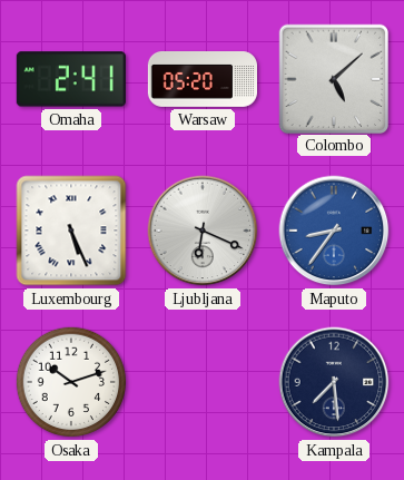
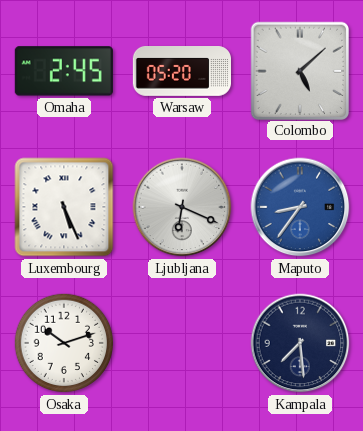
Omaha: 2:41 -> 2:45 (64, 71)
